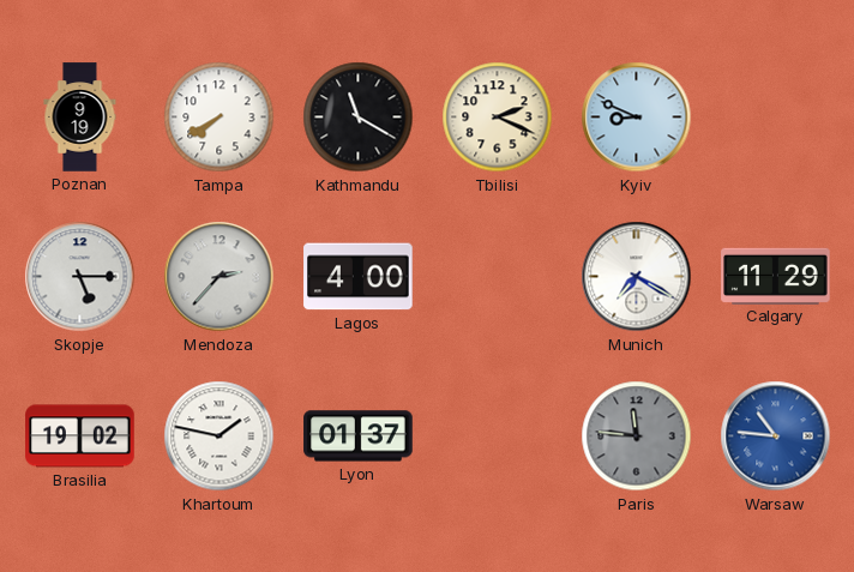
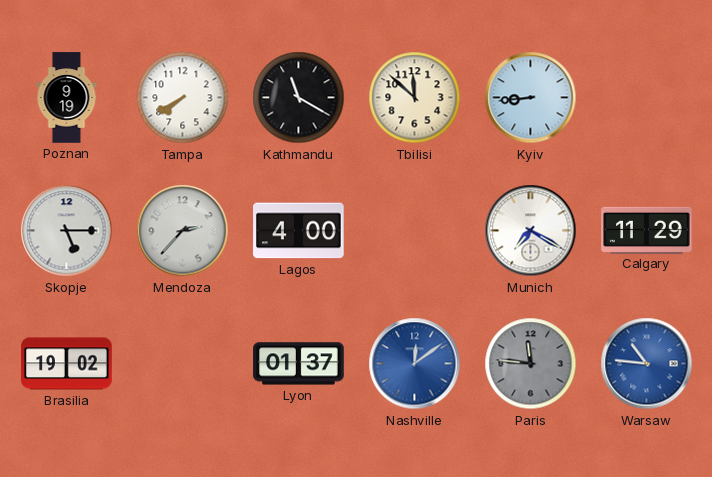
Tbilisi: 2:19 -> 11:52 (415, 98)
Kyiv: 8:49 -> 8:44 (531, 98)
Khartoum: 1:47 -> none (219, 436)
Nashville: none -> 12:09 (415, 364)
